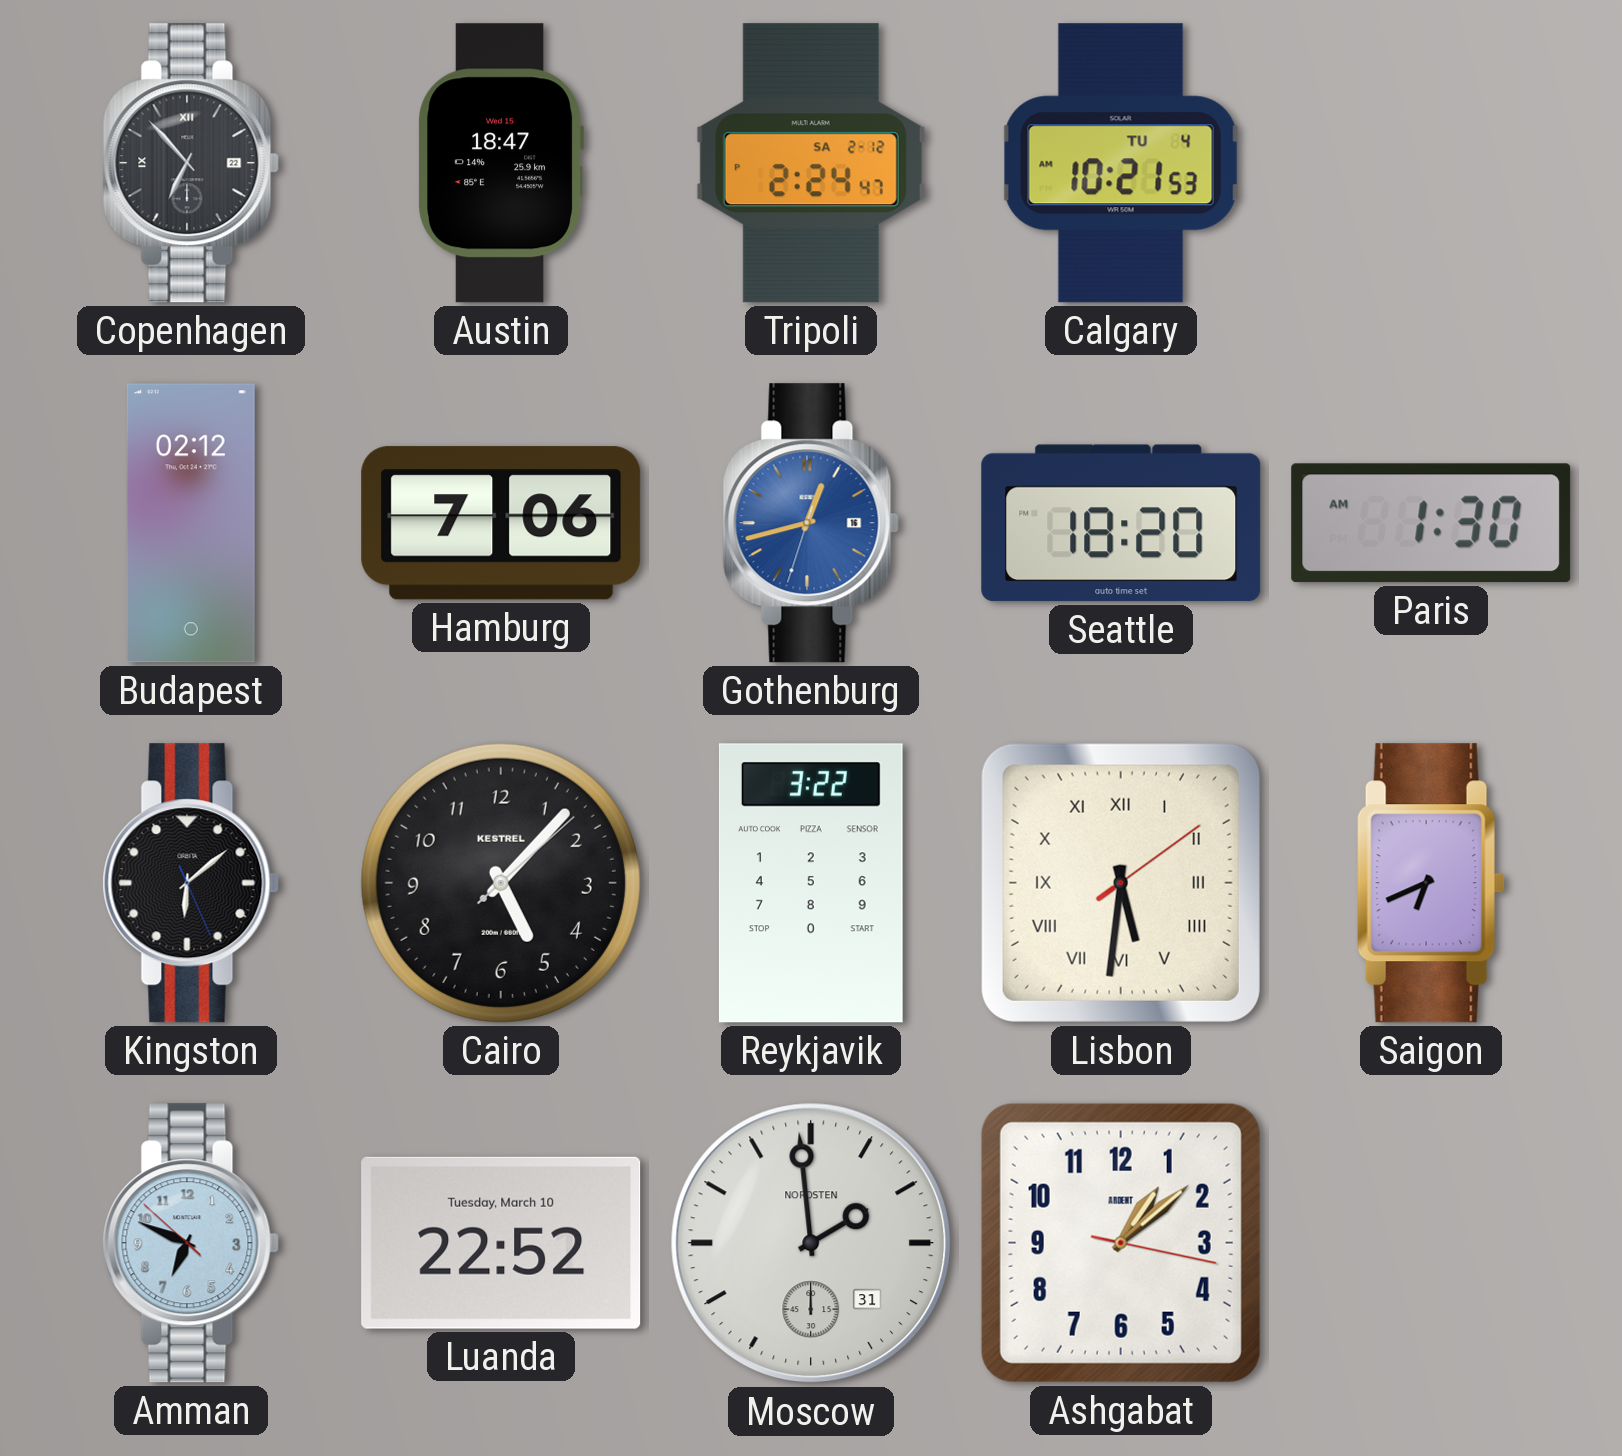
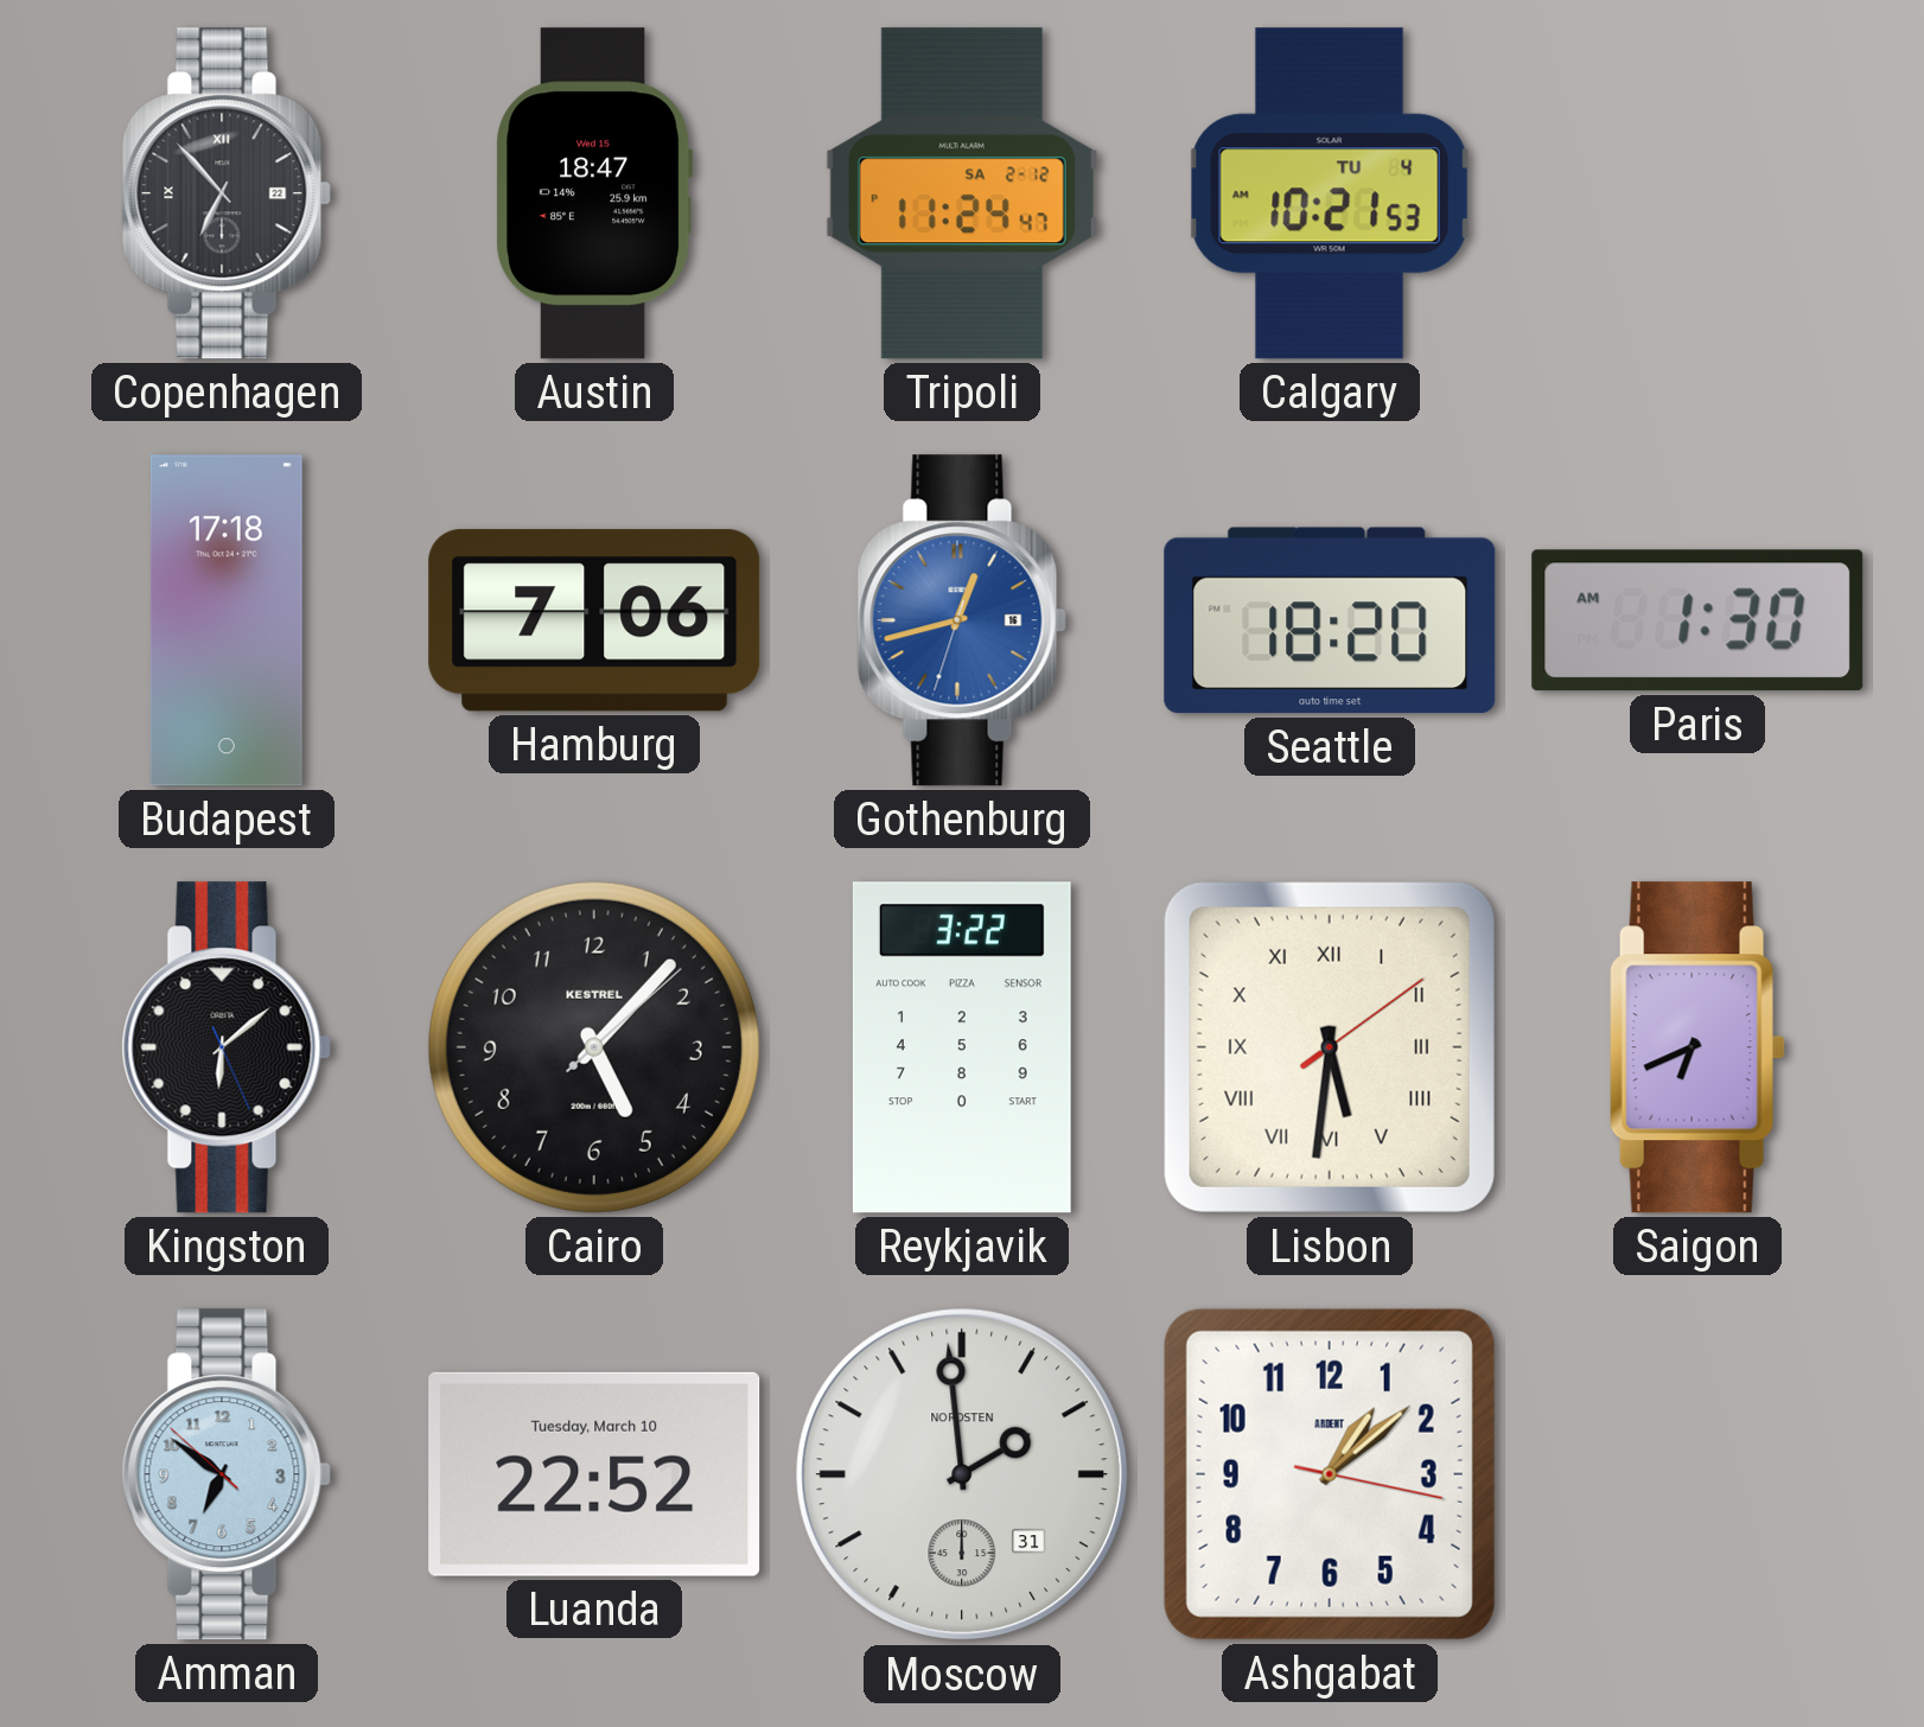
Tripoli: 2:24 -> 11:24 (962, 193)
Budapest: 02:12 -> 17:18 (227, 620)
Amman: 6:48 -> 6:50 (227, 1474)
